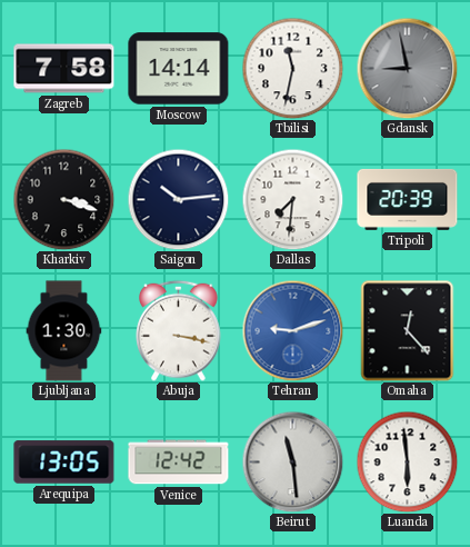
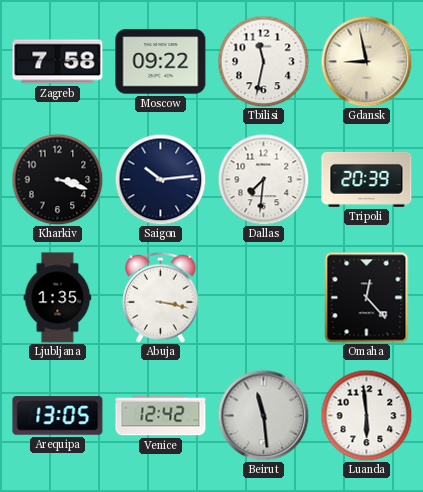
Moscow: 14:14 -> 09:22 (161, 62)
Gdansk dial: grey -> cream (366, 61)
Ljubljana: 1:30 -> 1:35 (58, 298)
Tehran: 9:12 -> none (292, 330)
